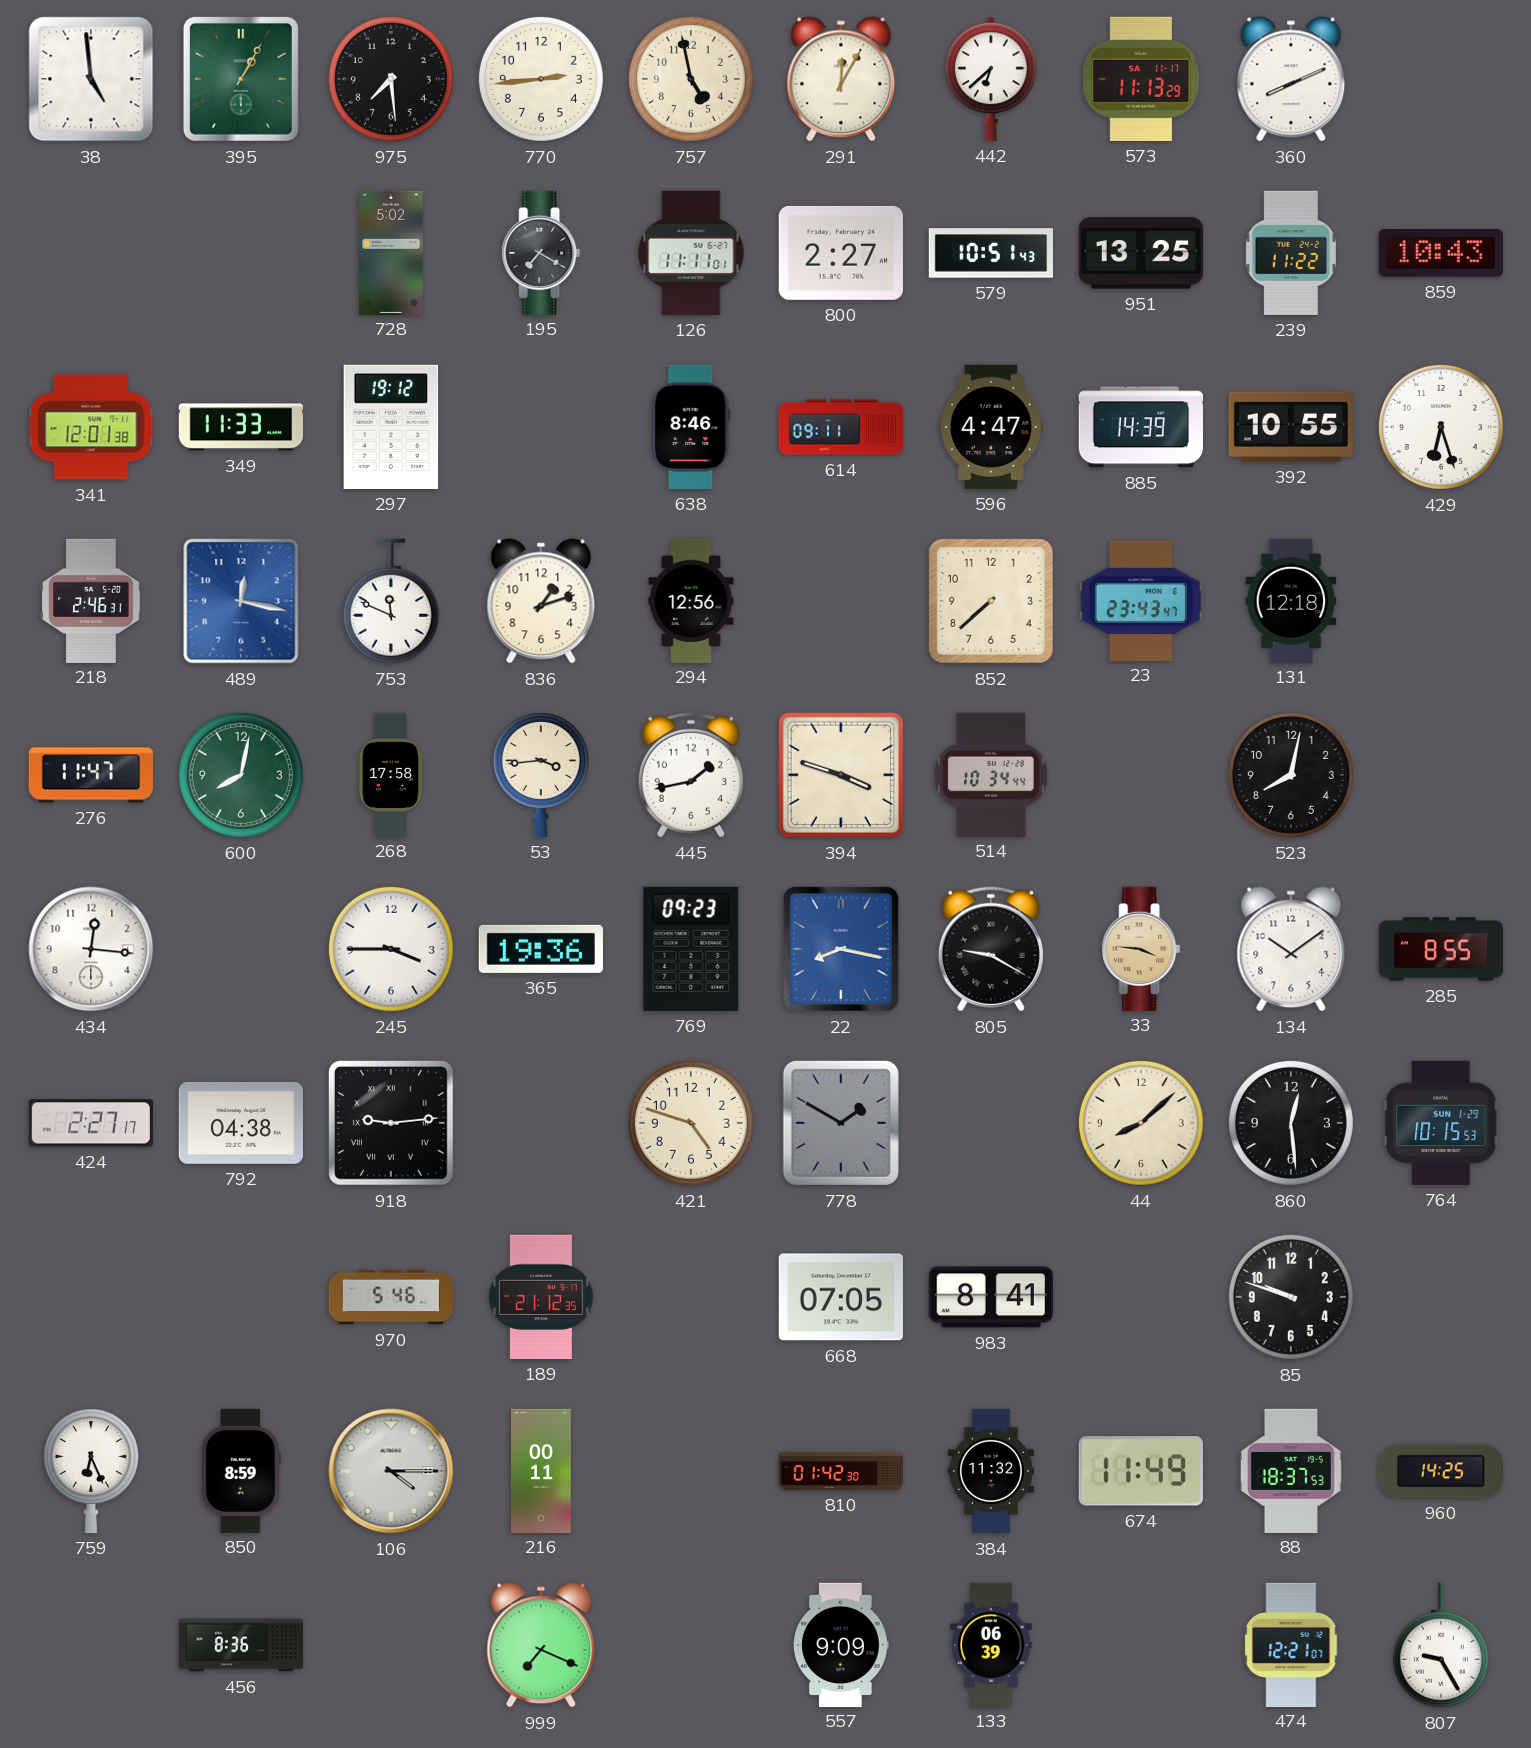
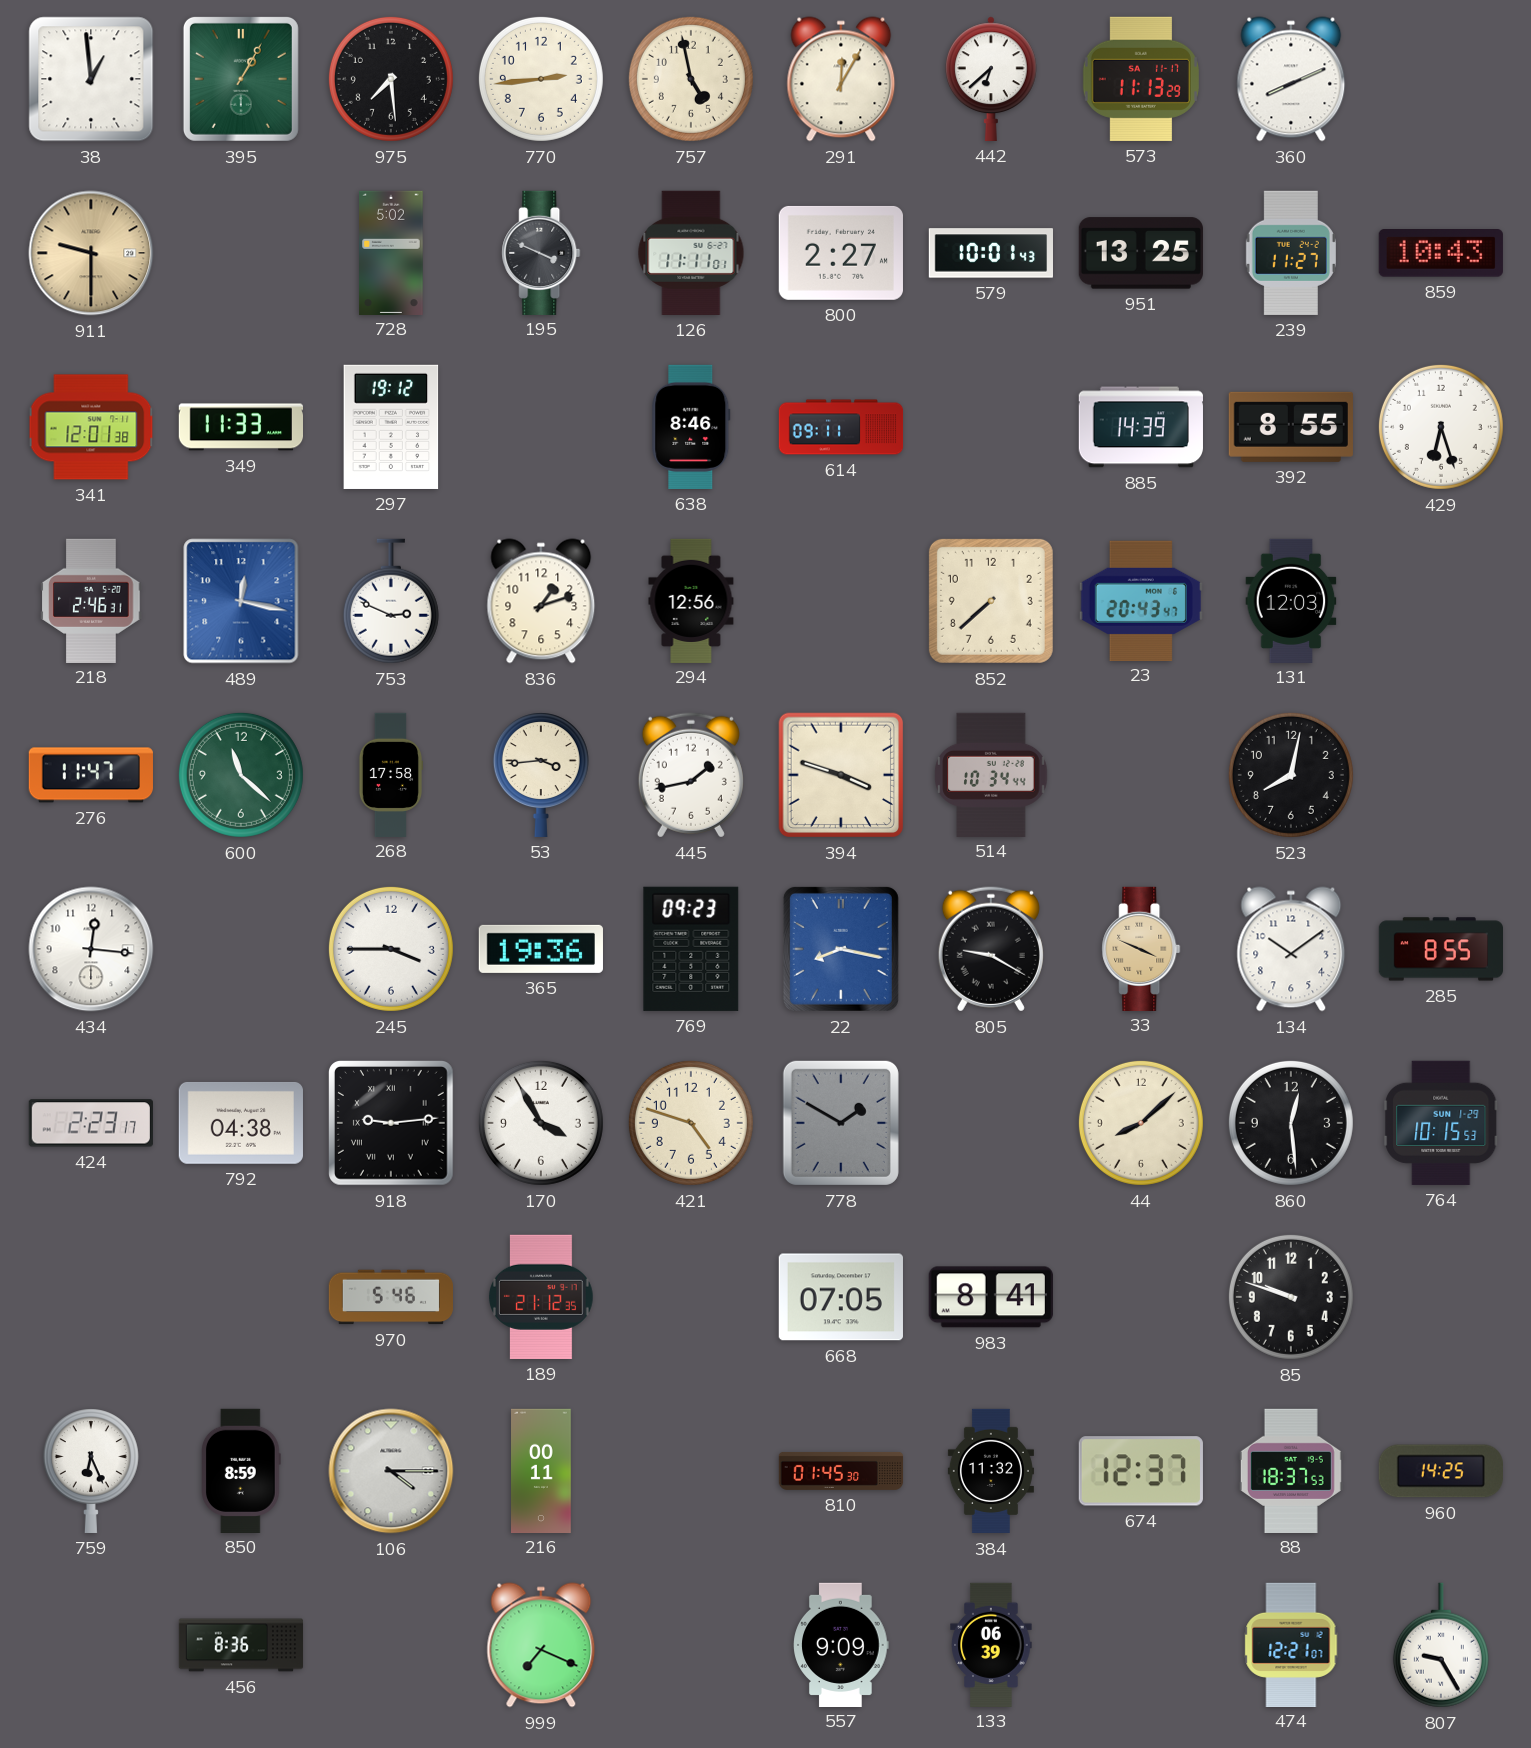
38: 4:59 -> 12:59 (91, 79)
911: none -> 9:30 (91, 253)
195: 7:20 -> 3:49 (541, 252)
579: 10:51 -> 10:01 (990, 253)
239: 11:22 -> 11:27 (1291, 253)
596: 4:47 -> none (991, 427)
392: 10:55 -> 8:55 (1291, 427)
753: 11:49 -> 2:49 (391, 601)
23: 23:43 -> 20:43 (1141, 600)
131: 12:18 -> 12:03 (1291, 600)
600: 8:02 -> 11:22 (241, 775)
33: 3:46 -> 3:49 (1141, 948)
424: 2:27 -> 2:23 (91, 1123)
170: none -> 3:55 (541, 1123)
810: 01:42 -> 01:45 (841, 1471)
674: 11:49 -> 12:37 (1141, 1471)
